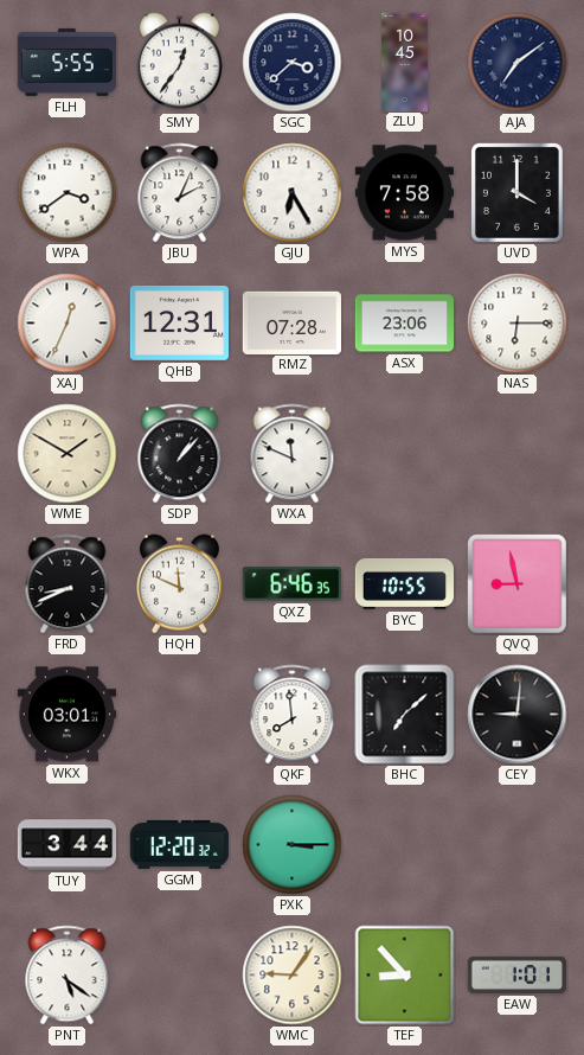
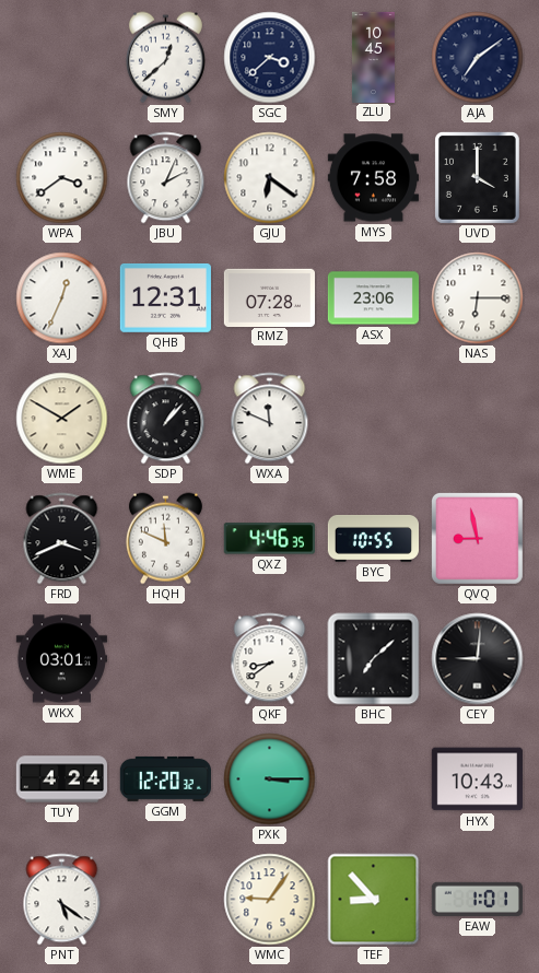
FLH: 5:55 -> none (66, 62)
SMY: 12:36 -> 12:38 (165, 58)
GJU: 6:25 -> 6:21 (270, 178)
FRD: 8:41 -> 3:41 (62, 539)
QXZ: 6:46 -> 4:46 (269, 539)
QKF: 7:59 -> 8:39 (270, 659)
TUY: 3:44 -> 4:24 (61, 779)
HYX: none -> 10:43 (477, 779)
